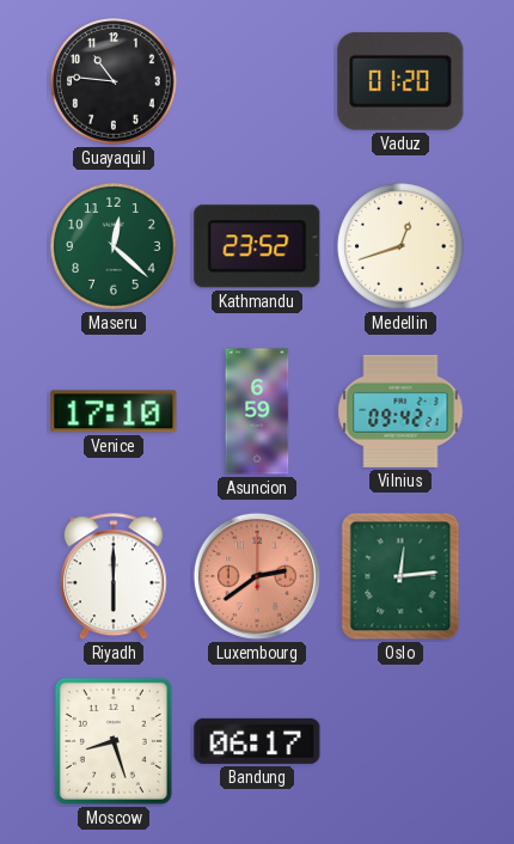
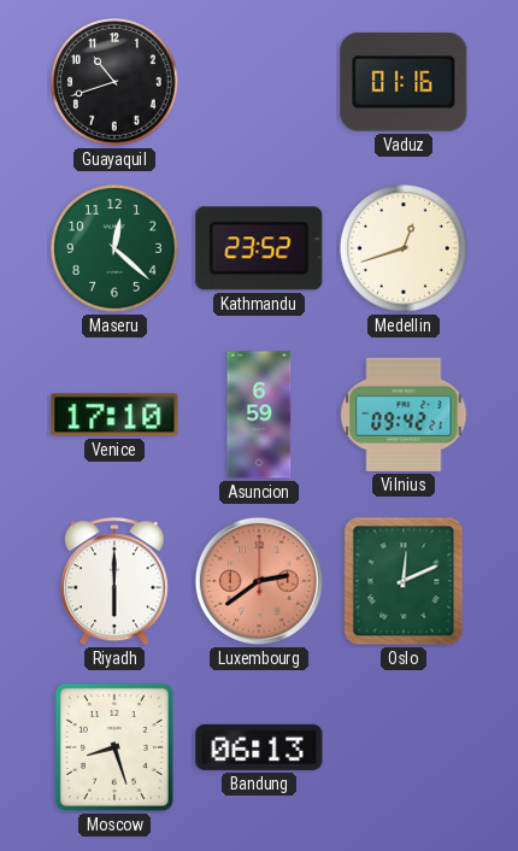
Guayaquil: 10:46 -> 10:42 (114, 82)
Vaduz: 01:20 -> 01:16 (404, 82)
Oslo: 12:14 -> 12:11 (404, 581)
Bandung: 06:17 -> 06:13 (259, 747)
